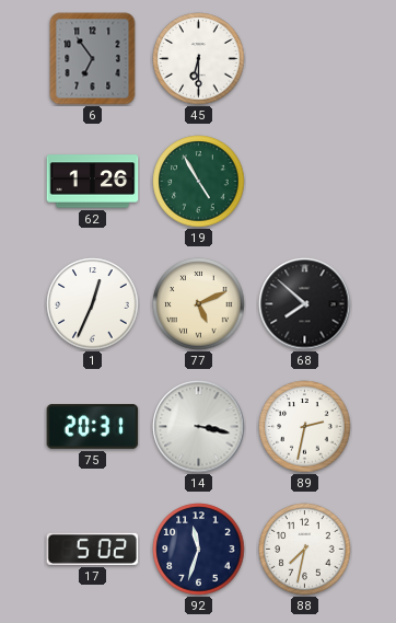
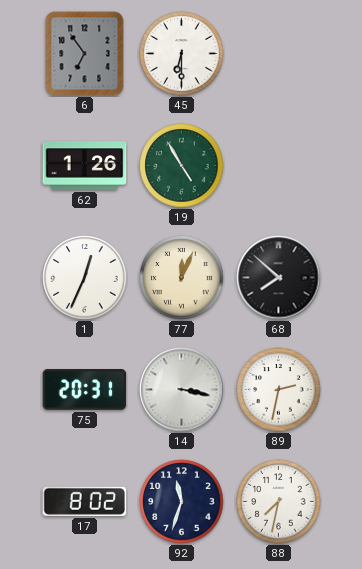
77: 5:11 -> 12:04 (182, 278)
17: 5:02 -> 8:02 (85, 501)
